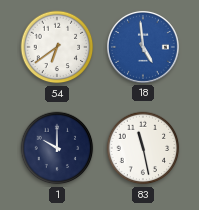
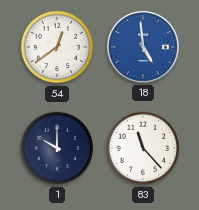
54: 6:39 -> 12:39 (57, 47)
83: 11:28 -> 11:23 (143, 148)
